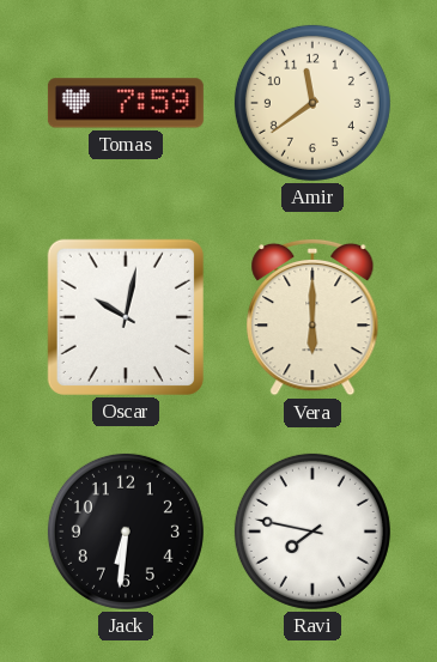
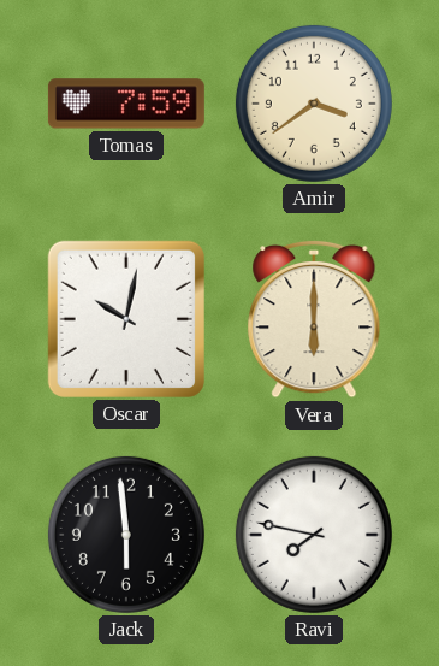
Amir: 11:39 -> 3:39 (314, 104)
Jack: 6:31 -> 5:59 (126, 535)
